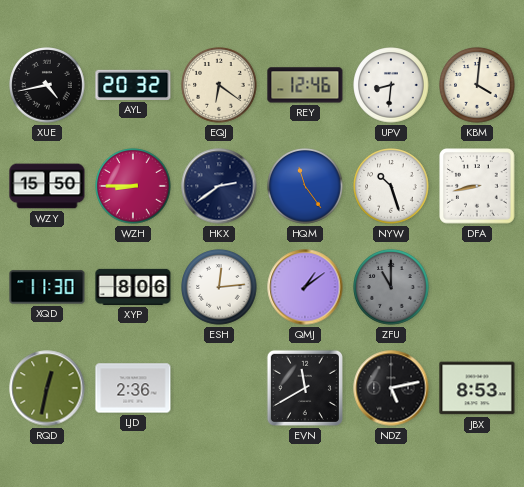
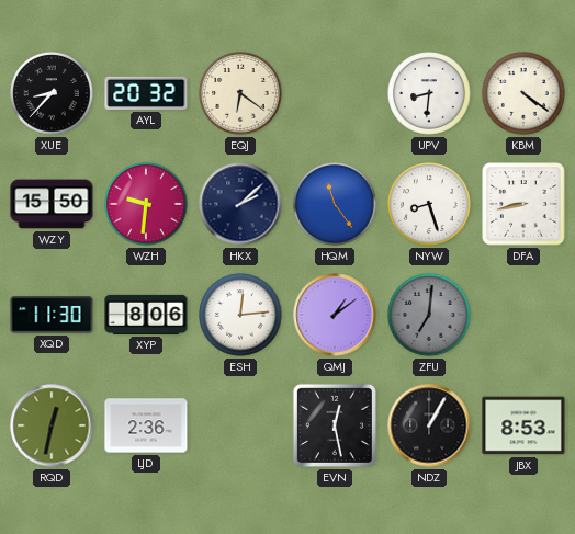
XUE: 4:43 -> 8:37 (52, 93)
REY: 12:46 -> none (305, 85)
KBM: 4:01 -> 4:21 (523, 93)
WZH: 8:45 -> 9:31 (146, 204)
HKX: 2:39 -> 2:08 (240, 204)
NYW: 10:27 -> 8:27 (429, 204)
ZFU: 11:00 -> 7:01 (429, 315)
EVN: 11:40 -> 12:28 (335, 425)
NDZ: 5:13 -> 1:05 (429, 425)
